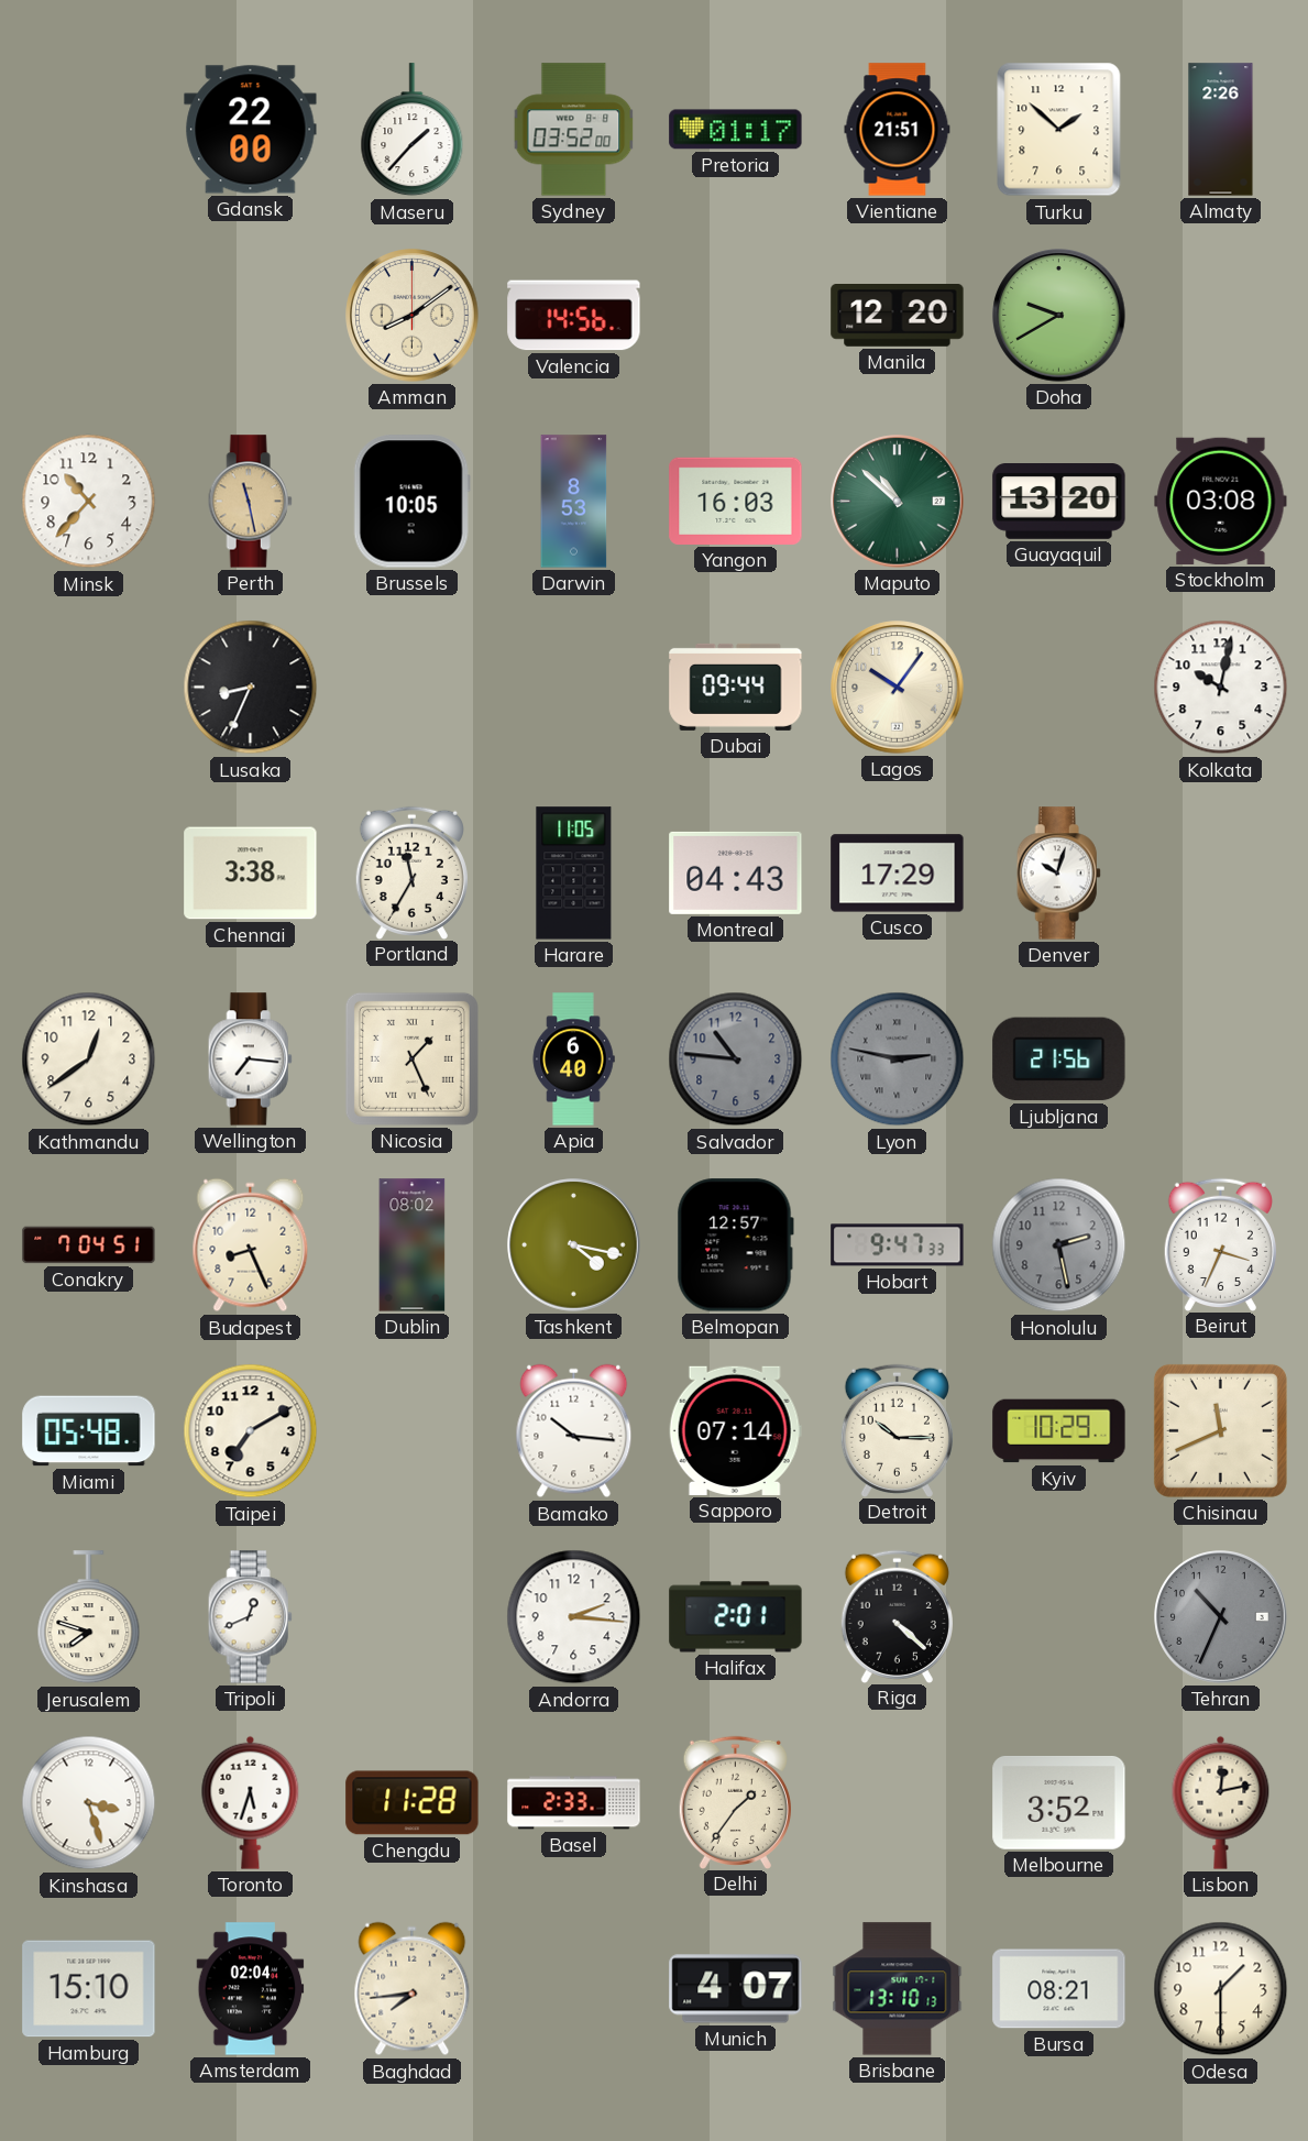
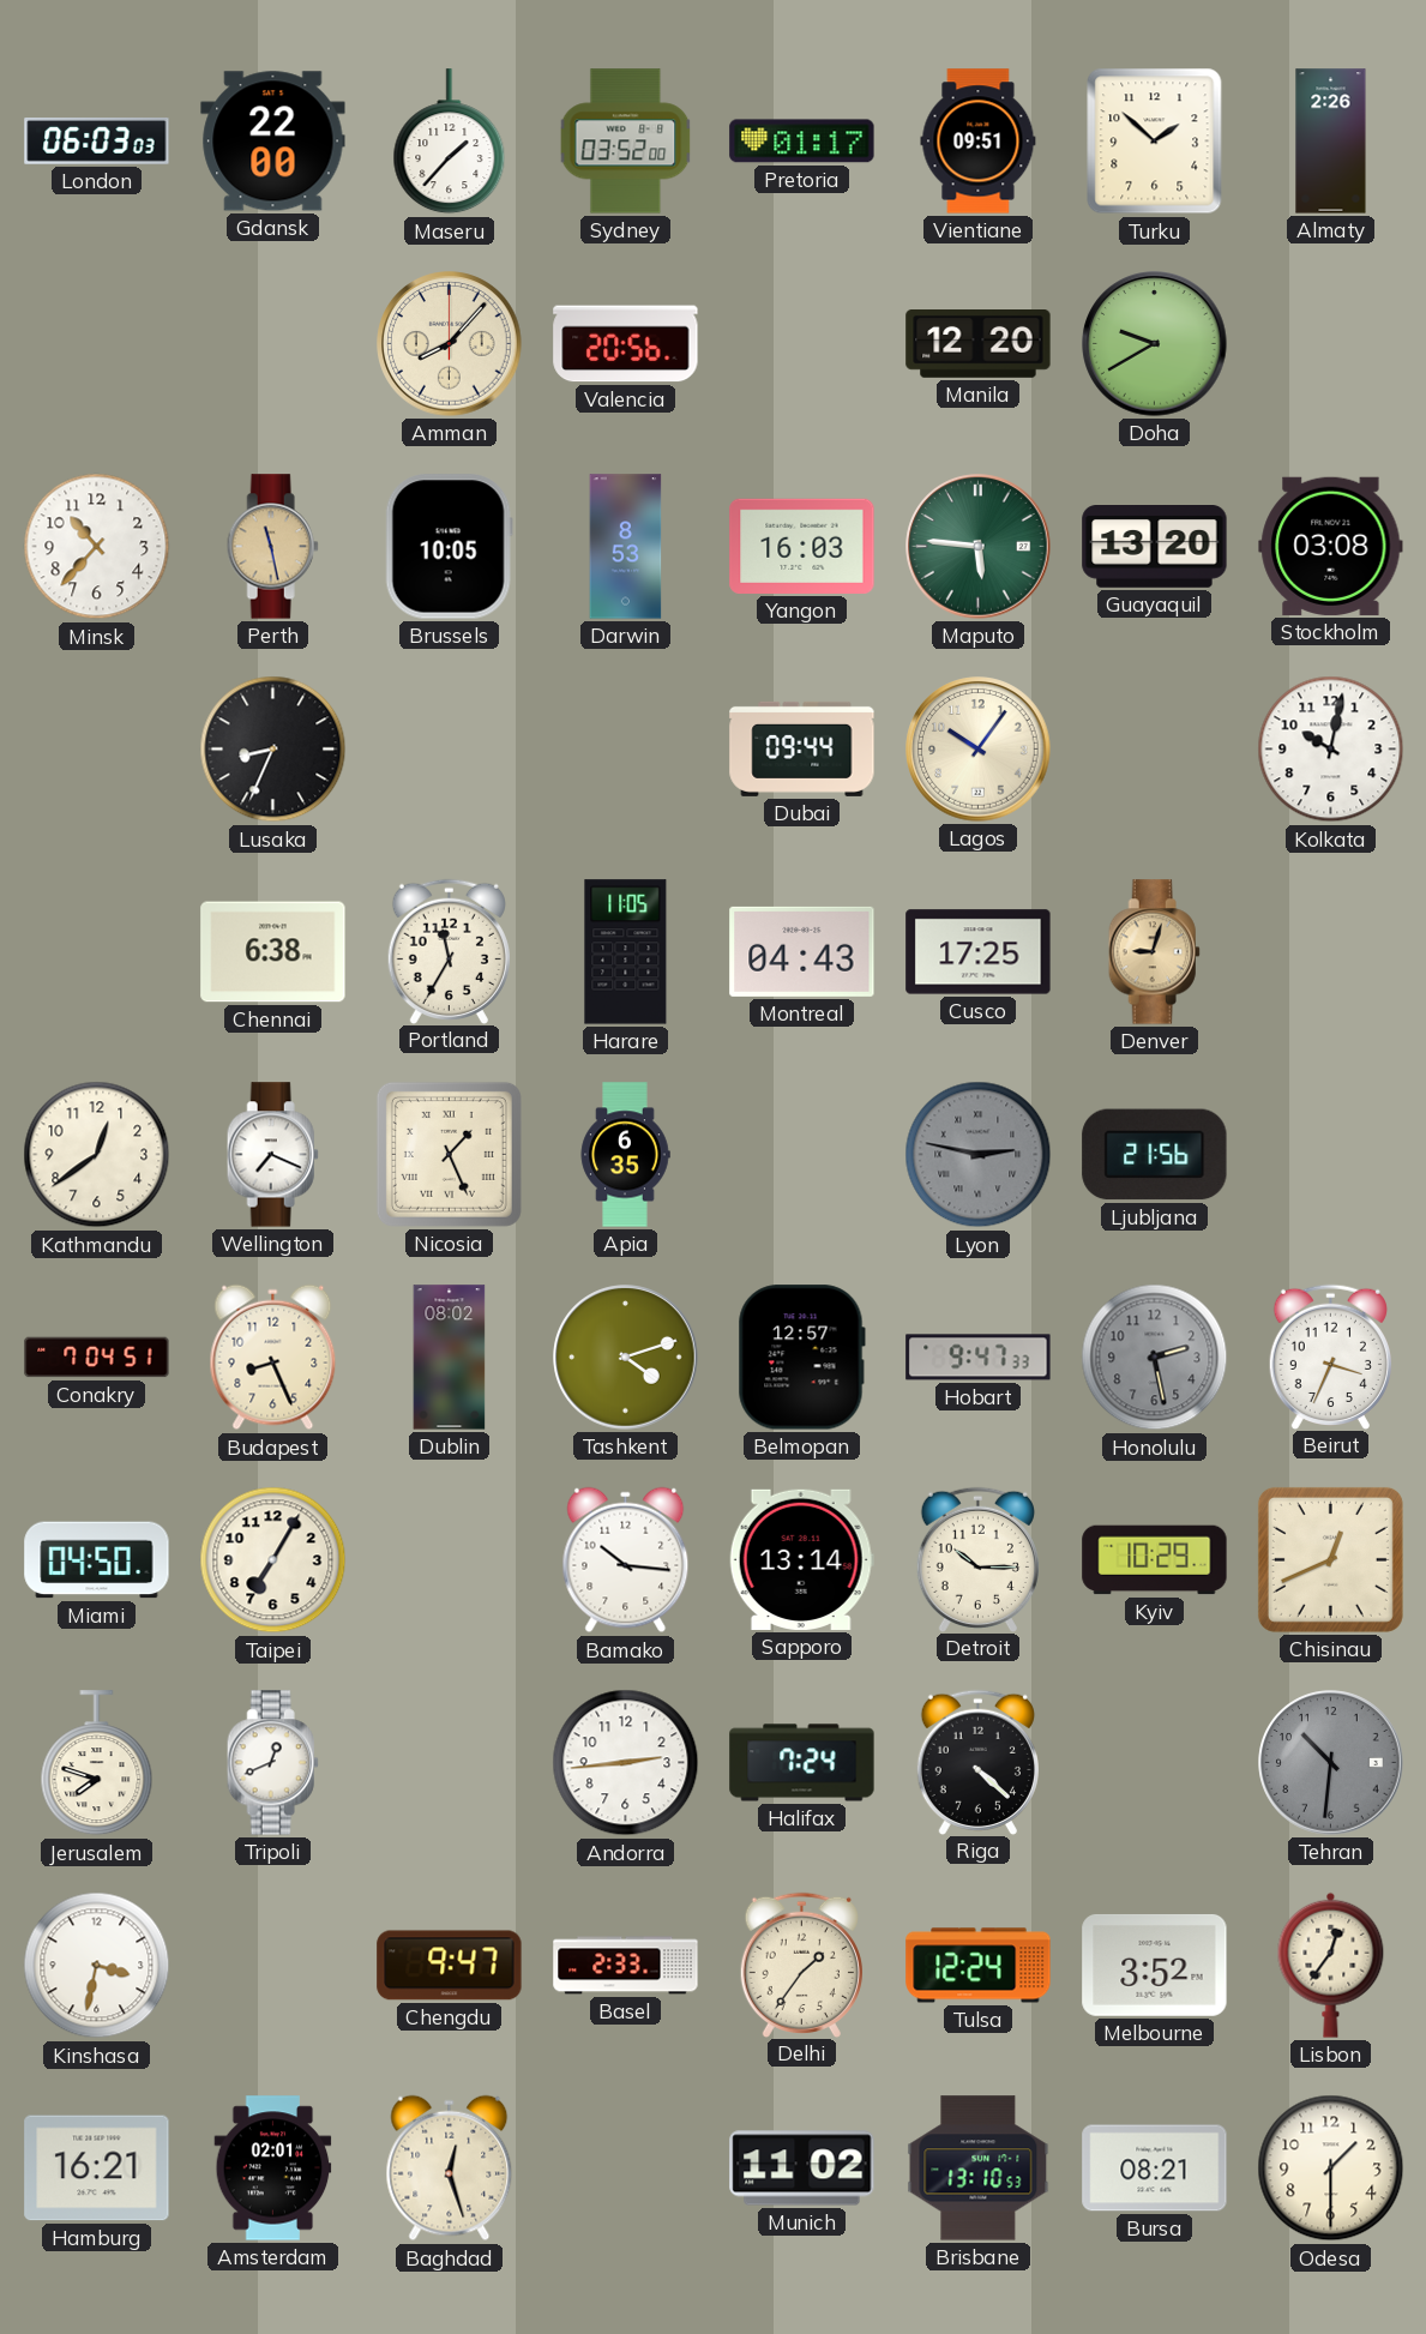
London: none -> 06:03 (97, 142)
Vientiane: 21:51 -> 09:51 (979, 142)
Amman: 8:09 -> 8:07 (450, 344)
Valencia: 14:56 -> 20:56 (626, 344)
Maputo: 10:52 -> 5:46 (979, 547)
Chennai: 3:38 -> 6:38 (273, 952)
Cusco: 17:29 -> 17:25 (979, 952)
Denver: 10:03 -> 9:03 (1154, 952)
Denver dial: white -> champagne (1154, 952)
Wellington: 7:16 -> 7:19 (272, 1155)
Apia: 6:40 -> 6:35 (625, 1155)
Salvador: 10:46 -> none (736, 1059)
Tashkent: 4:17 -> 4:12 (626, 1358)
Miami: 05:48 -> 04:50 (97, 1560)
Taipei: 7:10 -> 7:05 (273, 1560)
Sapporo: 07:14 -> 13:14 (801, 1559)
Chisinau: 11:41 -> 12:41 (1330, 1559)
Andorra: 2:16 -> 2:44 (626, 1763)
Halifax: 2:01 -> 7:24 (802, 1763)
Tehran: 10:34 -> 10:31 (1331, 1763)
Kinshasa: 3:27 -> 3:32 (97, 1966)
Toronto: 5:33 -> none (251, 1802)
Chengdu: 11:28 -> 9:47 (450, 1966)
Tulsa: none -> 12:24 (979, 1966)
Lisbon: 12:13 -> 12:36 (1331, 1965)
Hamburg: 15:10 -> 16:21 (97, 2168)
Amsterdam: 02:04 -> 02:01 (273, 2168)
Baghdad: 7:44 -> 12:27 (450, 2168)
Munich: 4:07 -> 11:02 (802, 2168)
Brisbane: 13:10:13 -> 13:10:53 (979, 2168)
